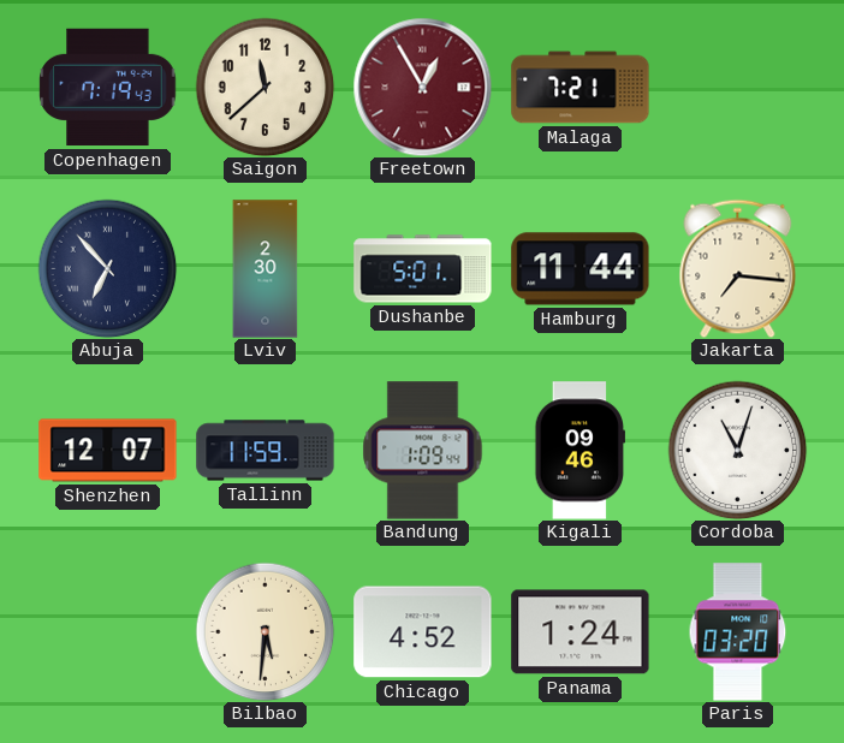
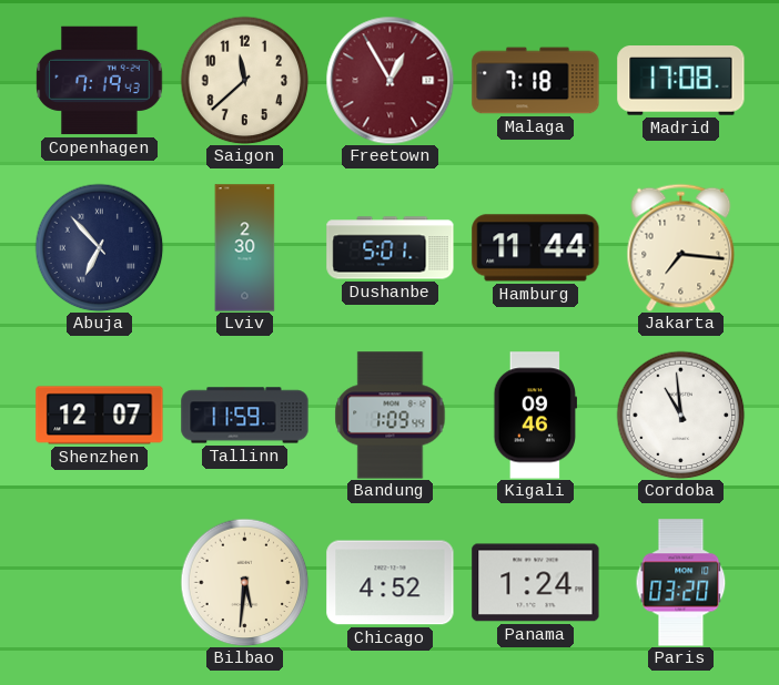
Malaga: 7:21 -> 7:18 (536, 81)
Madrid: none -> 17:08 (681, 81)
Cordoba: 11:03 -> 10:59 (680, 415)
